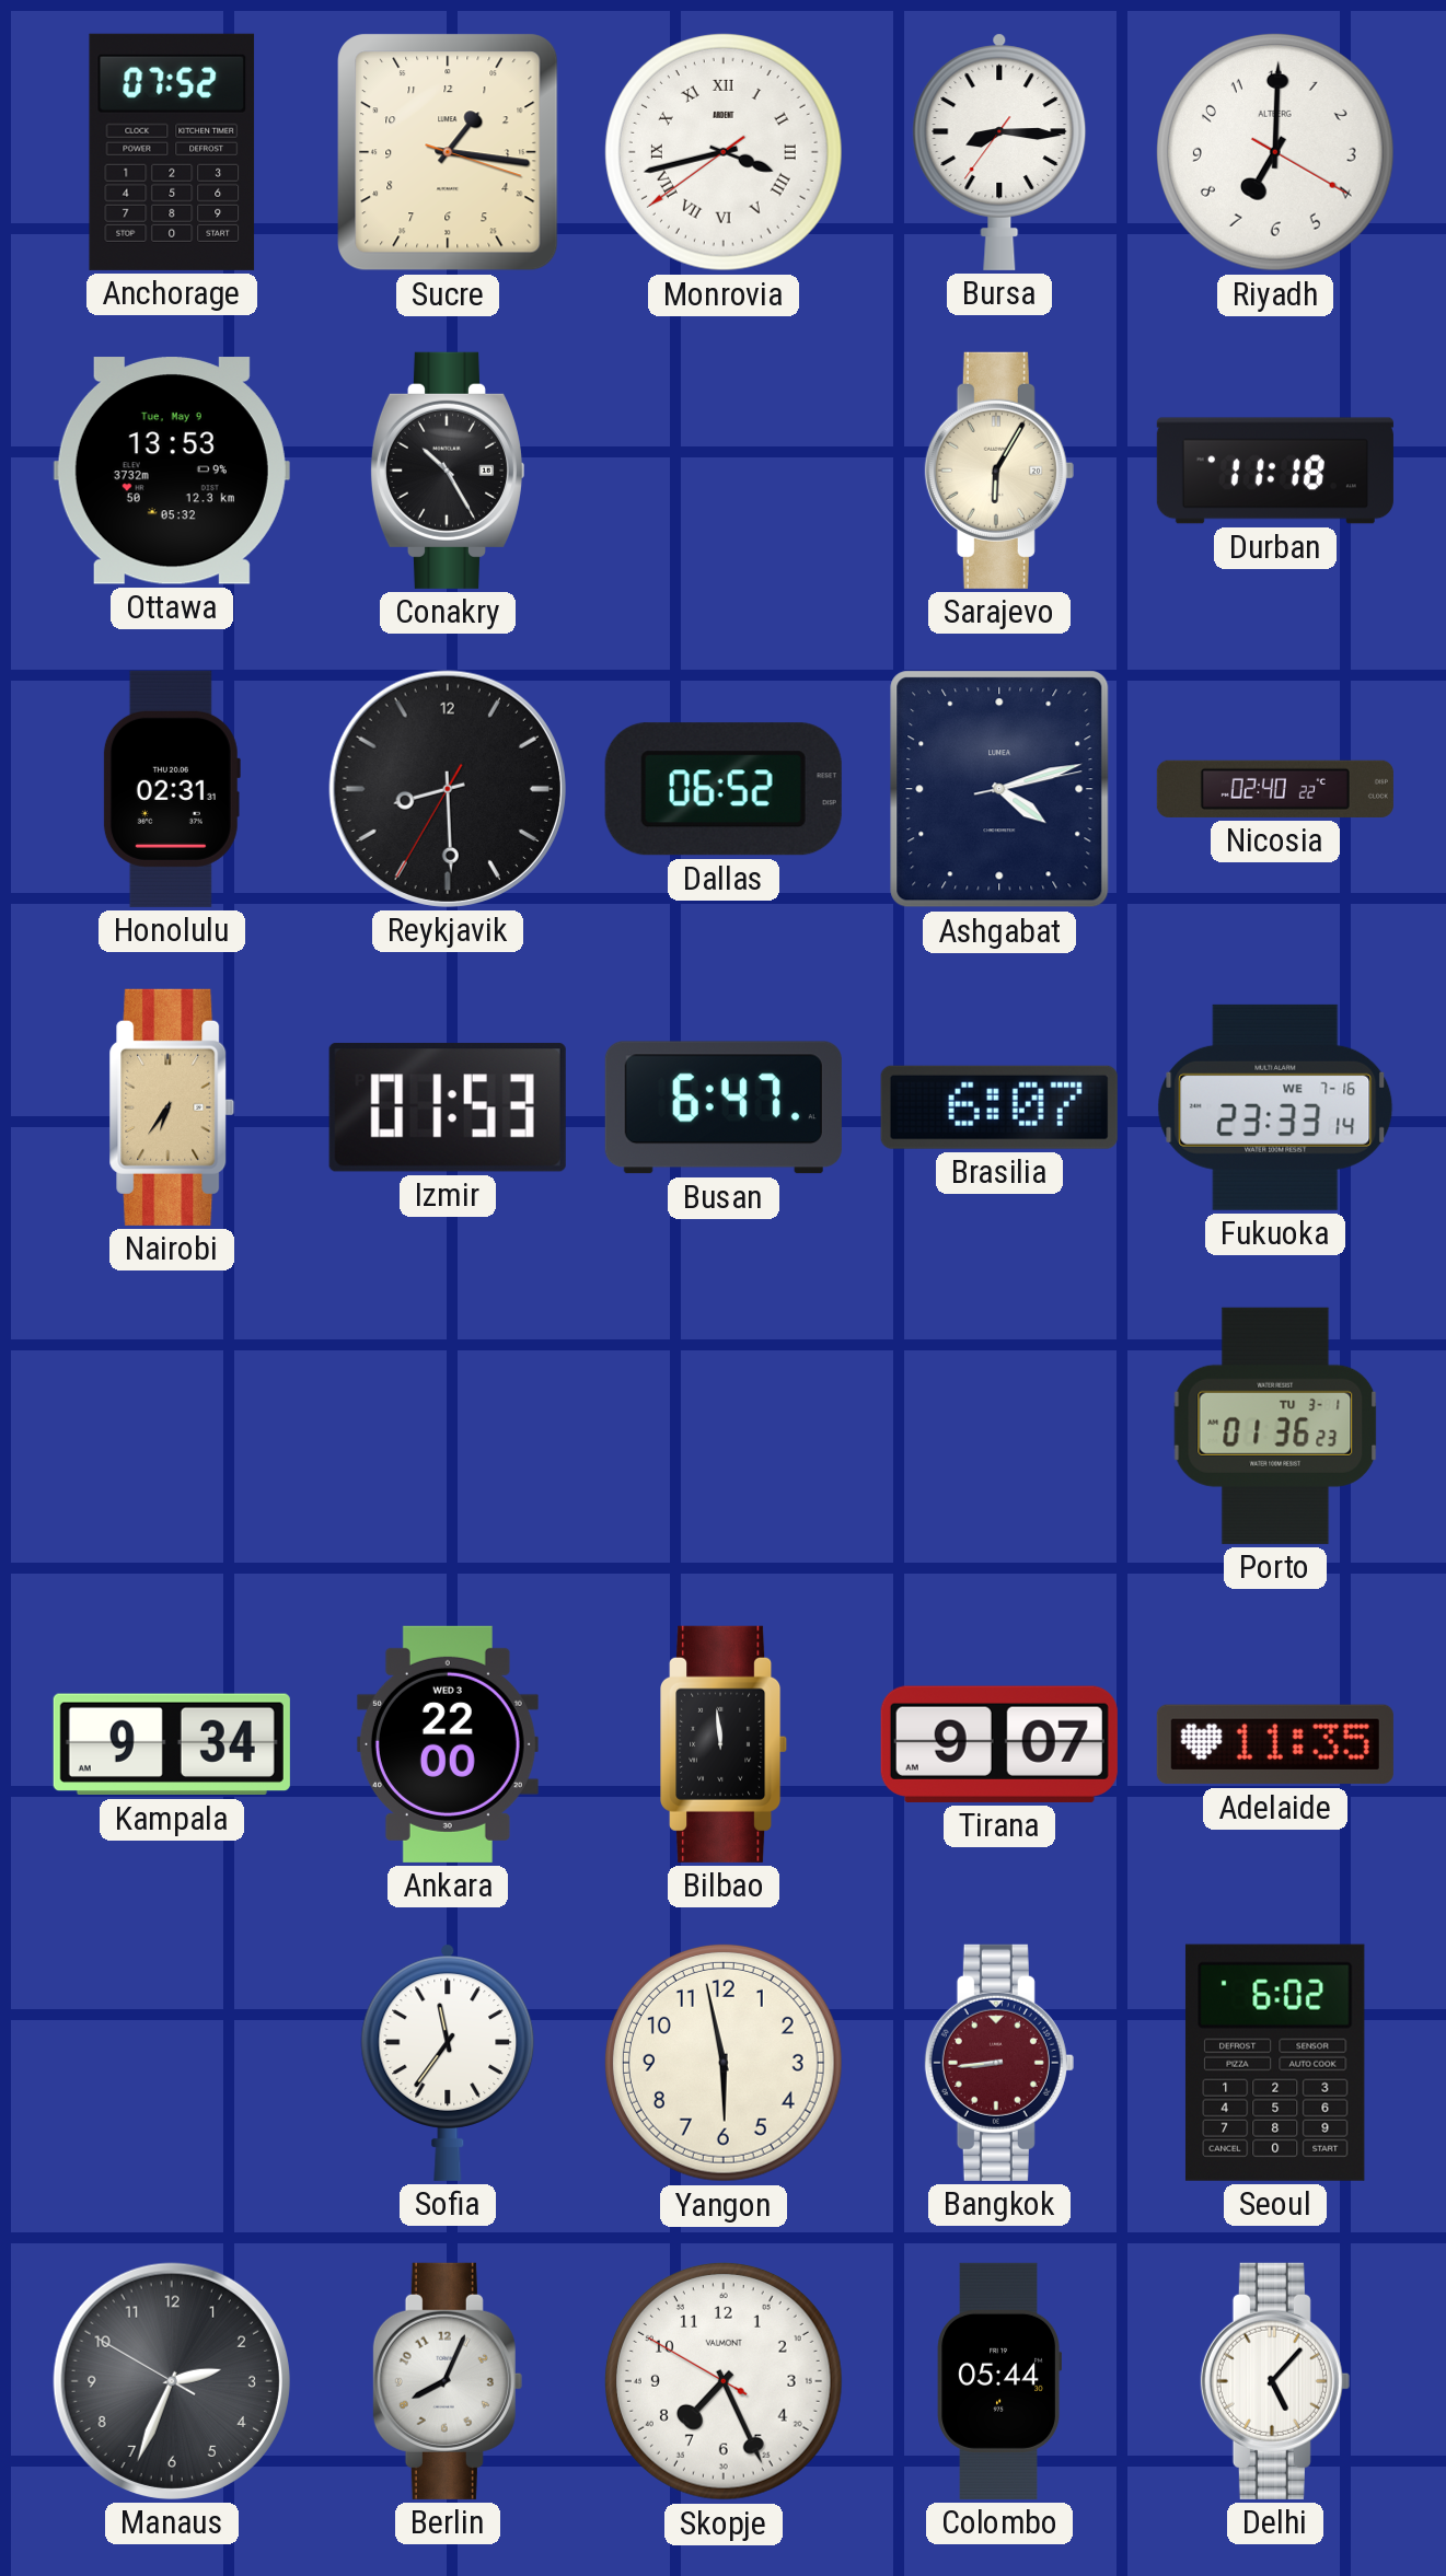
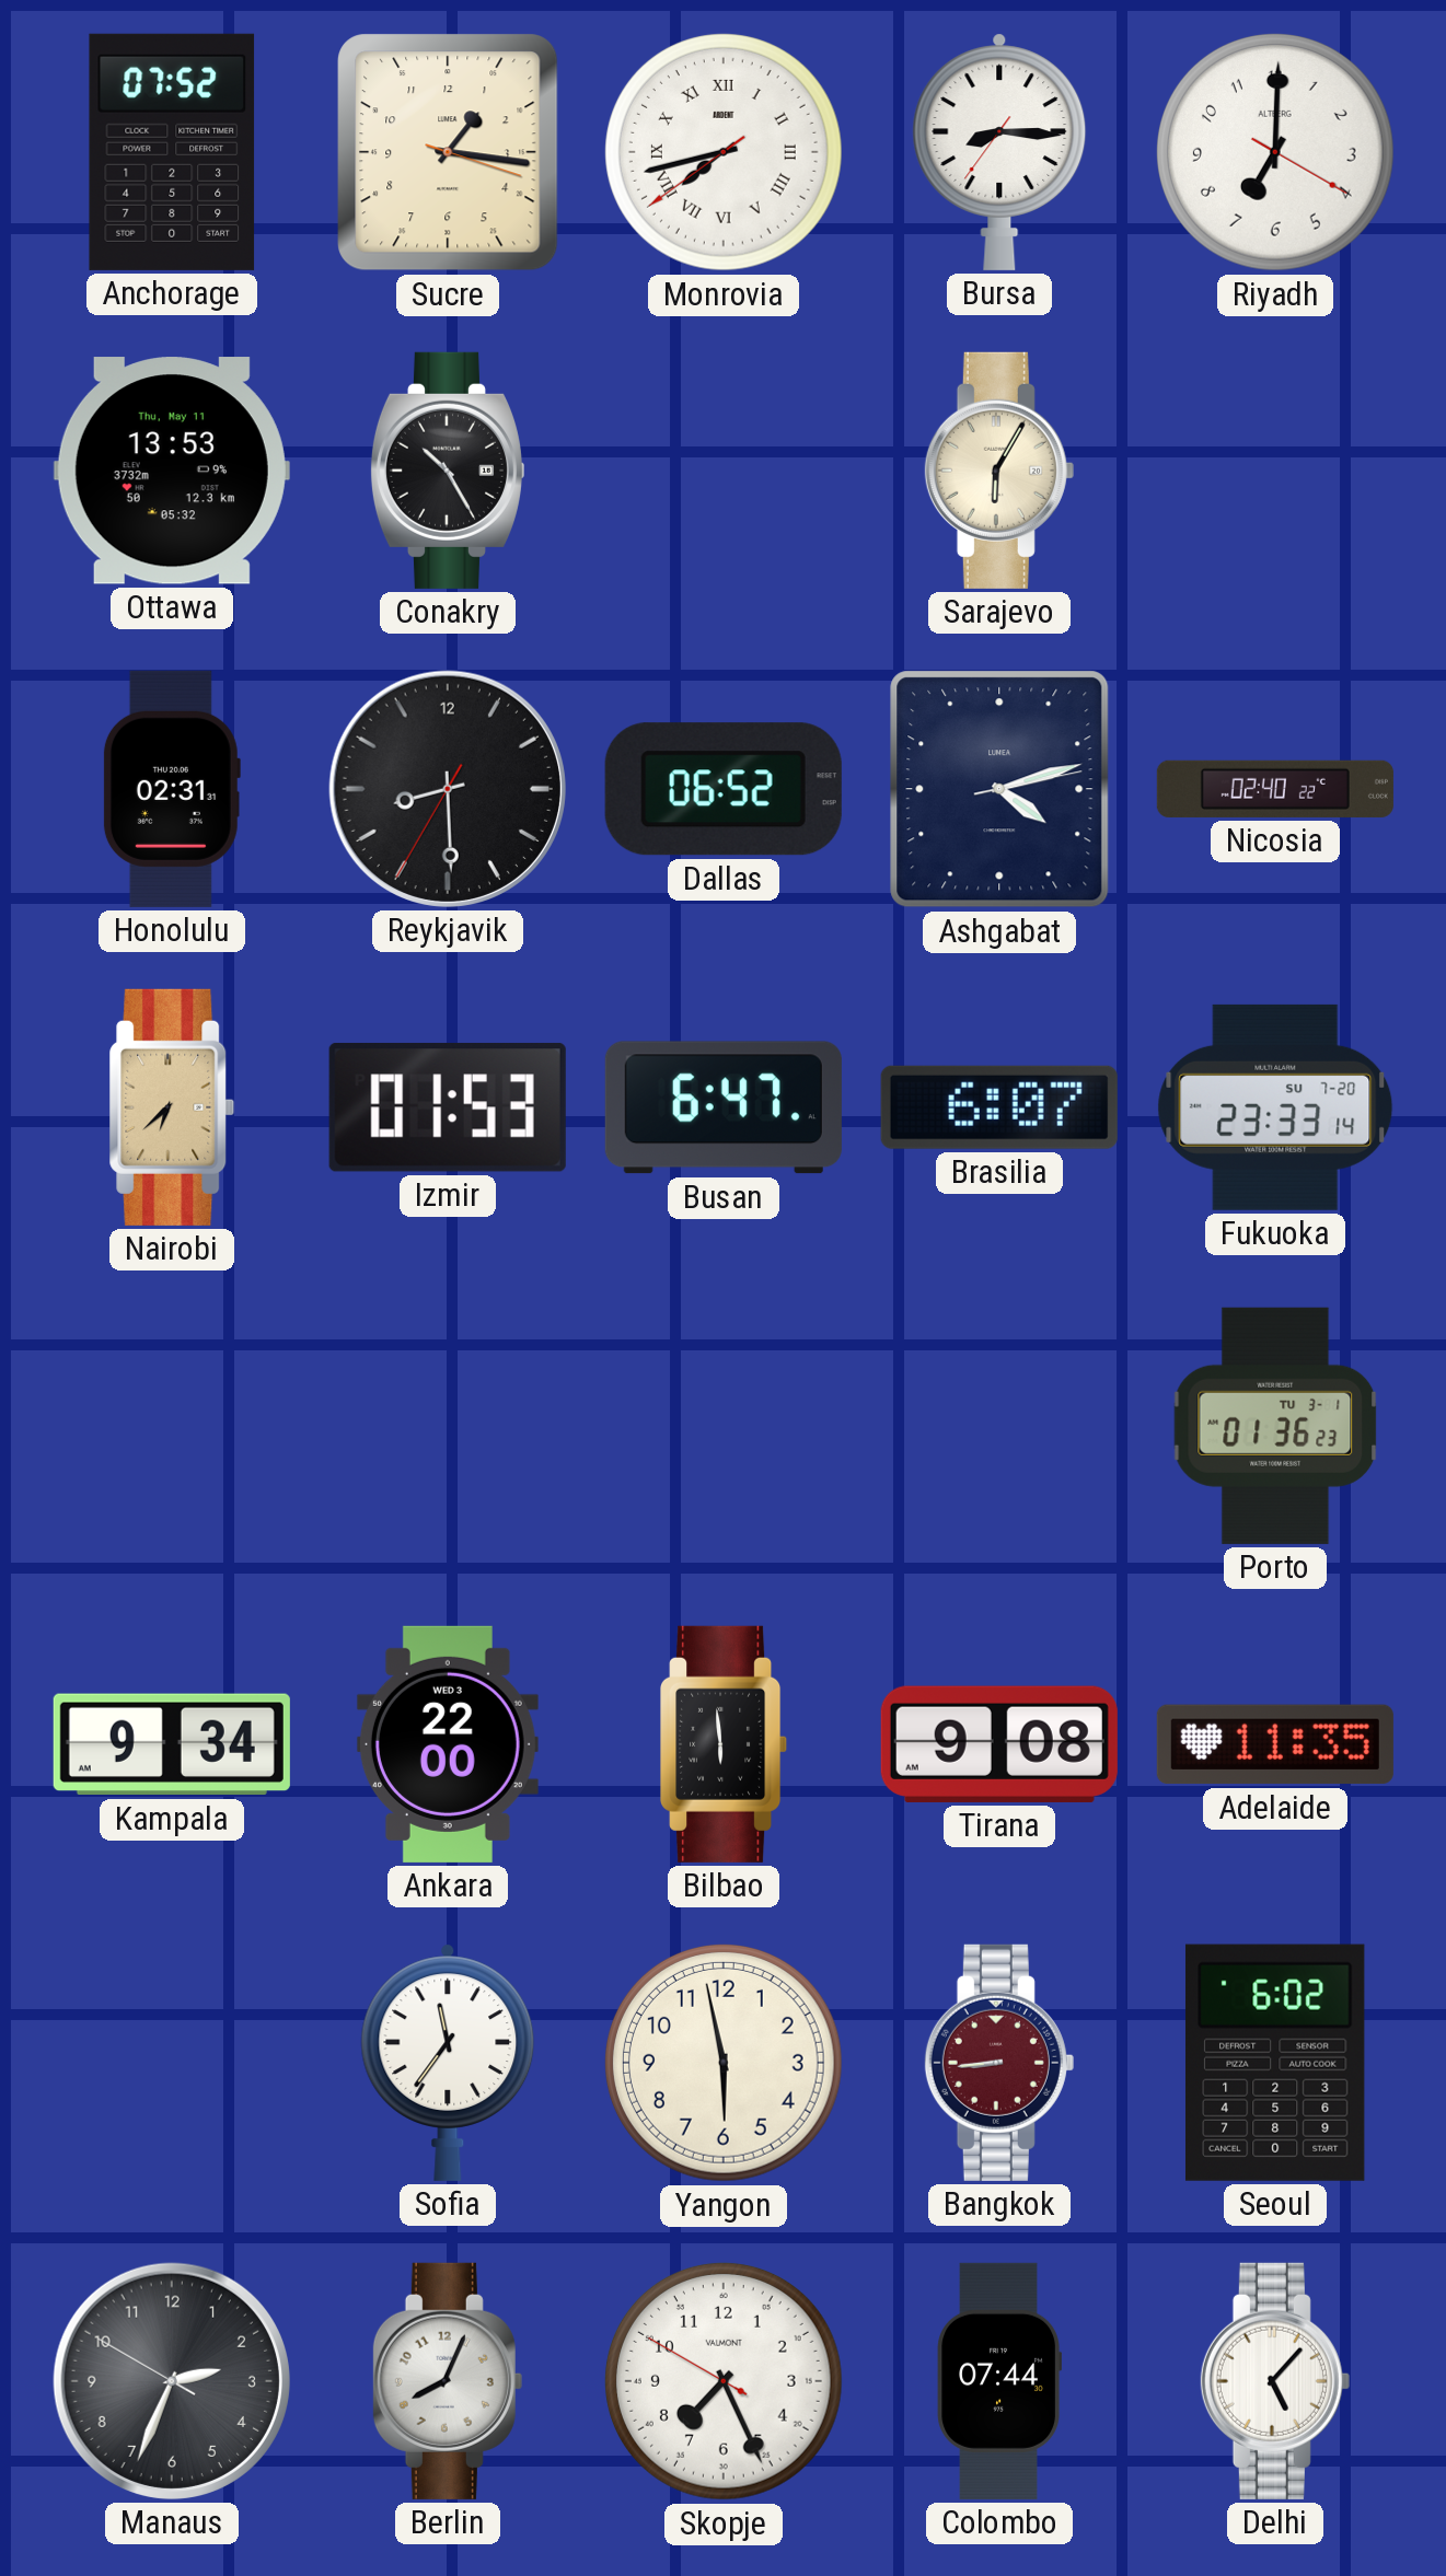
Monrovia: 3:42 -> 7:42 (724, 152)
Ottawa date: Tue, May 9 -> Thu, May 11 (172, 471)
Durban: 11:18 -> none (1275, 471)
Nairobi: 6:36 -> 6:38 (172, 1107)
Fukuoka date: WE 7-16 -> SU 7-20 (1275, 1107)
Bilbao: 11:59 -> 5:59 (725, 1744)
Tirana: 9:07 -> 9:08 (999, 1744)
Colombo: 05:44 -> 07:44 (998, 2381)
